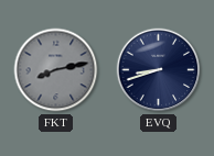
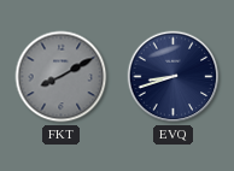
FKT: 8:13 -> 8:10 (62, 77)
